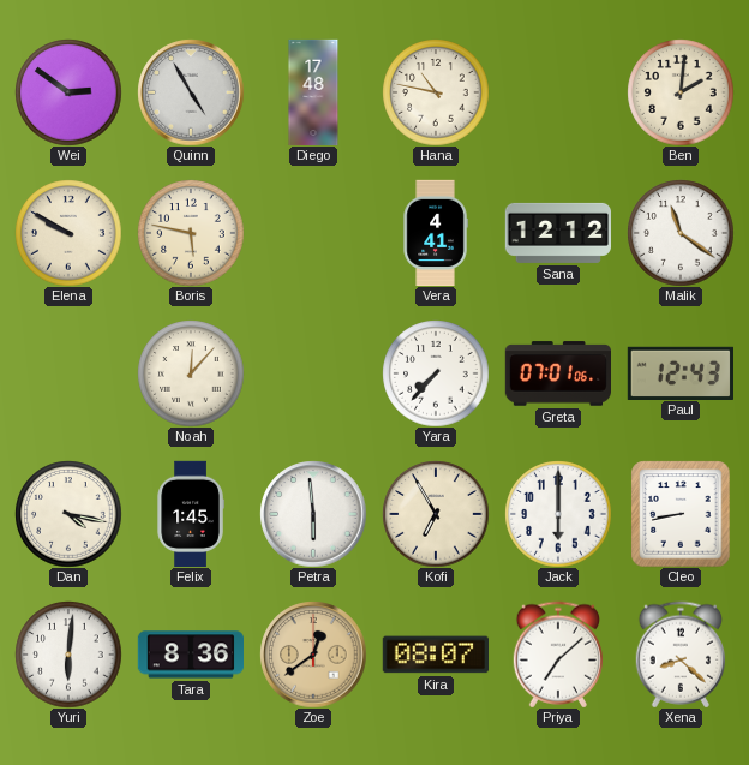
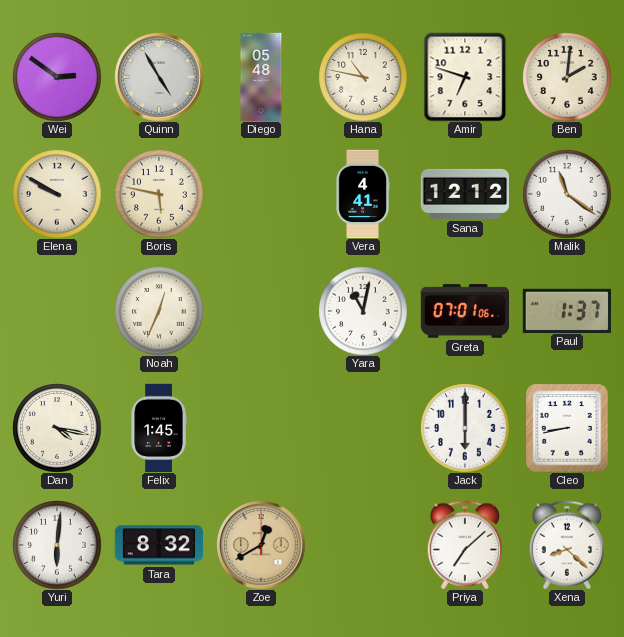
Diego: 17:48 -> 05:48 (261, 77)
Amir: none -> 6:48 (465, 77)
Noah: 12:07 -> 12:34 (159, 311)
Yara: 7:37 -> 11:02 (363, 311)
Paul: 12:43 -> 1:37 (566, 310)
Petra: 5:59 -> none (313, 514)
Kofi: 6:55 -> none (436, 514)
Tara: 8:36 -> 8:32 (158, 545)
Zoe: 12:39 -> 12:40 (261, 545)
Kira: 08:07 -> none (435, 655)
